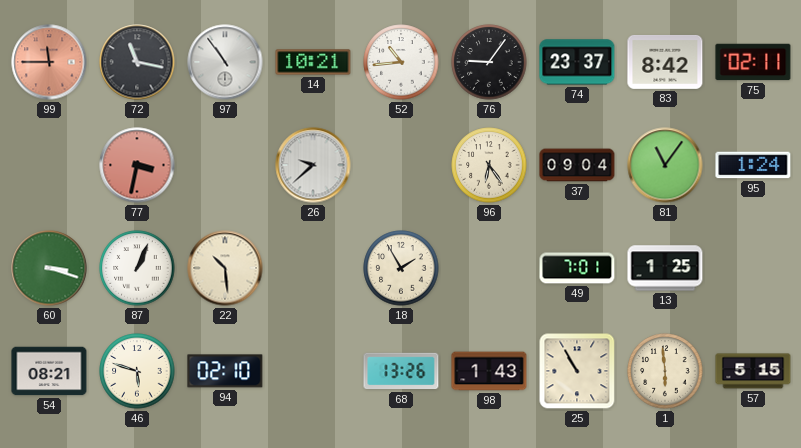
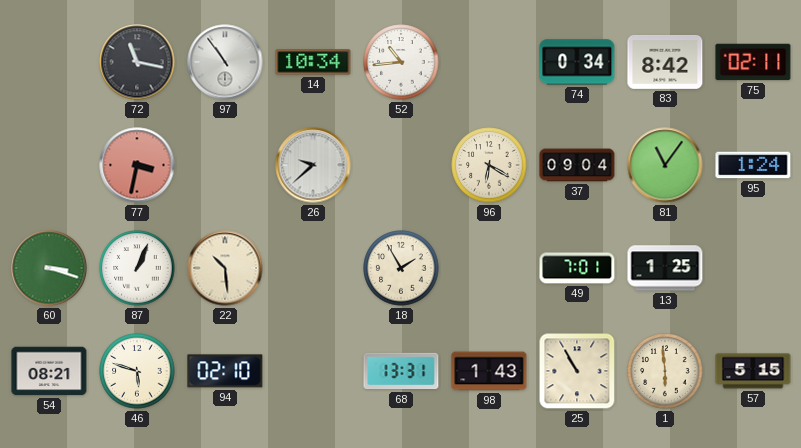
99: 11:45 -> none (49, 62)
14: 10:21 -> 10:34 (313, 62)
76: 9:06 -> none (489, 62)
74: 23:37 -> 0:34 (577, 62)
96: 6:24 -> 6:20 (489, 165)
68: 13:26 -> 13:31 (401, 371)
